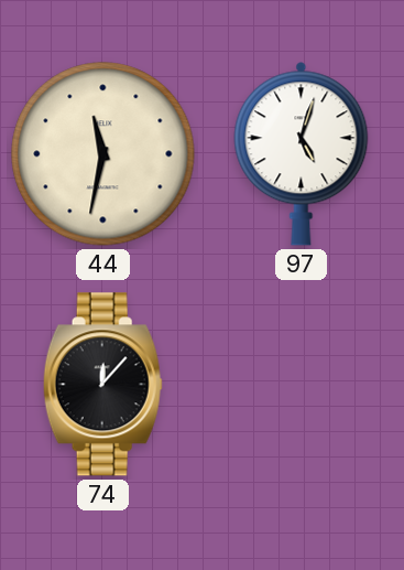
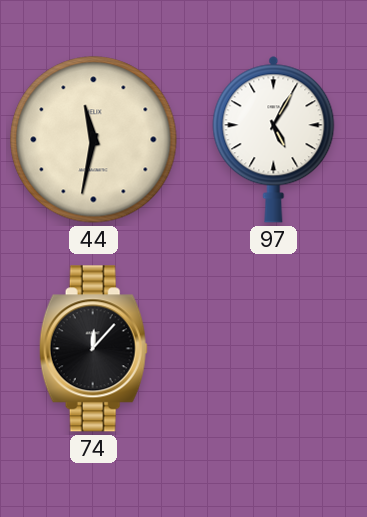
97: 5:03 -> 5:05 (274, 139)
